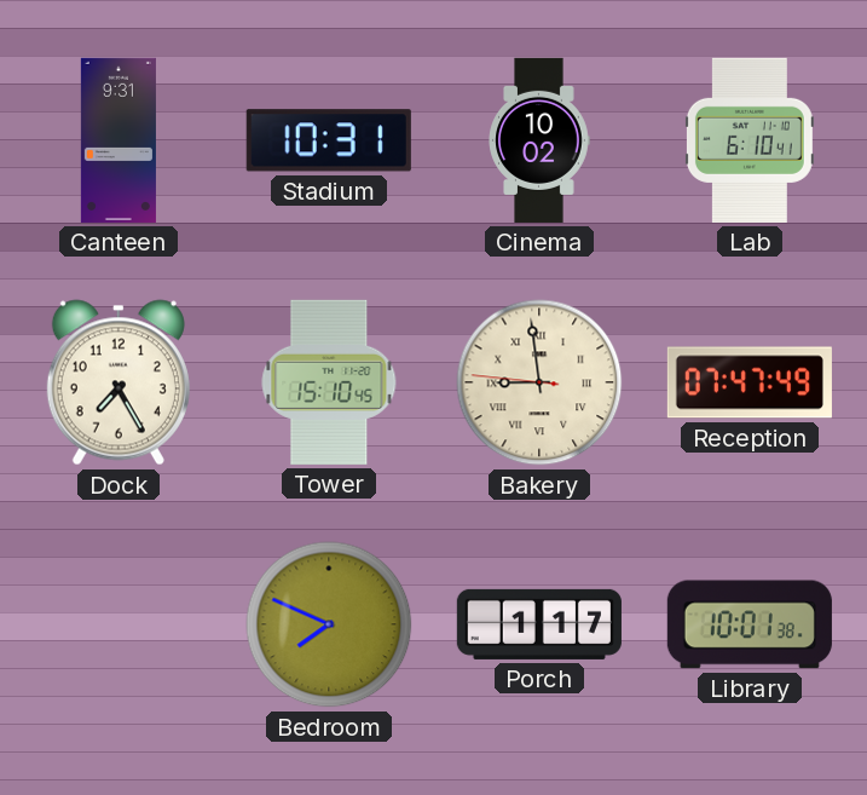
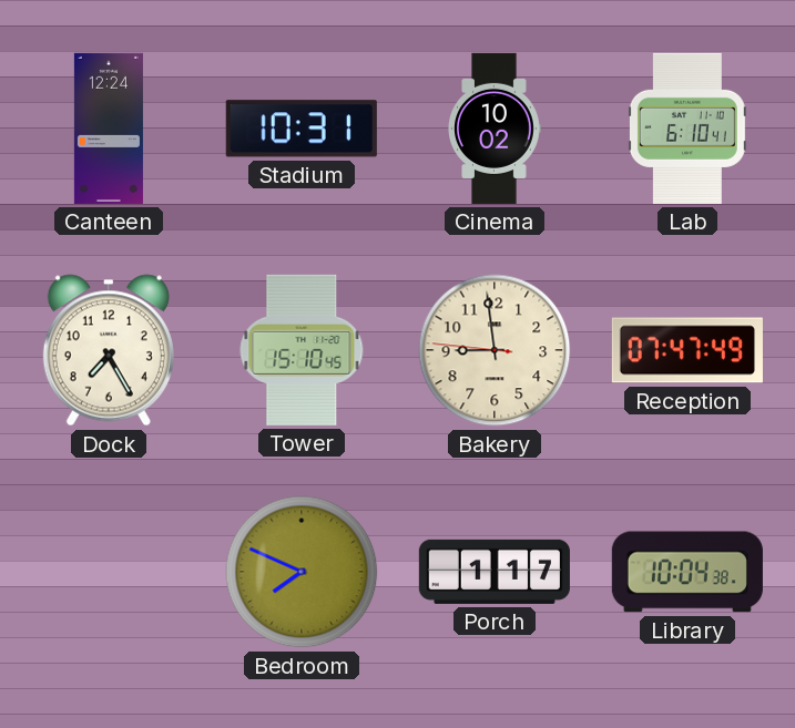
Canteen: 9:31 -> 12:24 (109, 129)
Bakery numerals: Roman -> Arabic (495, 350)
Library: 10:01 -> 10:04 (687, 572)
